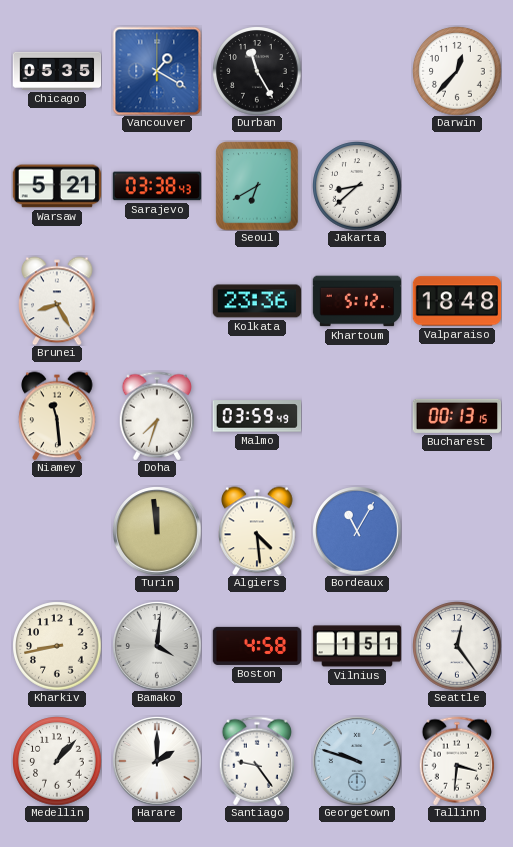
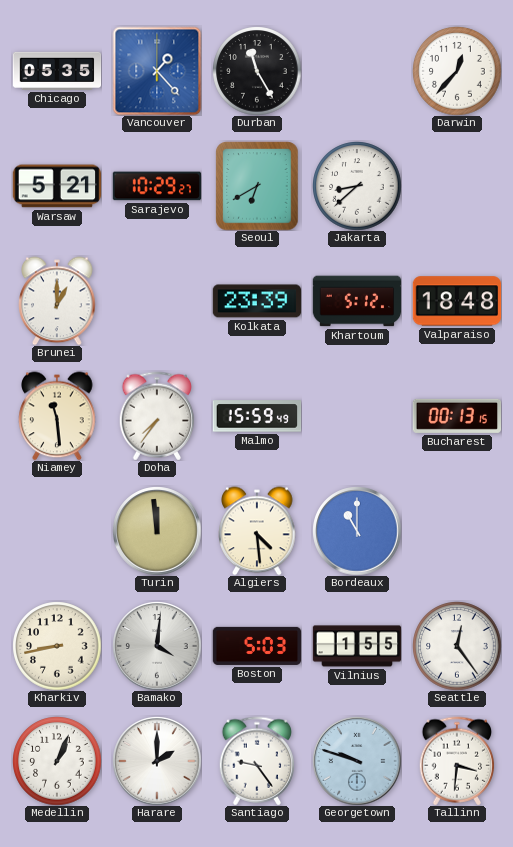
Vancouver: 1:20 -> 1:23 (157, 71)
Sarajevo: 03:38 -> 10:29 (157, 186)
Brunei: 8:25 -> 1:00 (57, 301)
Kolkata: 23:36 -> 23:39 (257, 301)
Doha: 7:33 -> 7:36 (157, 416)
Malmo: 03:59 -> 15:59 (257, 416)
Bordeaux: 11:05 -> 11:00 (357, 531)
Boston: 4:58 -> 5:03 (257, 646)
Vilnius: 1:51 -> 1:55 (357, 646)
Medellin: 1:07 -> 1:04 (57, 761)
